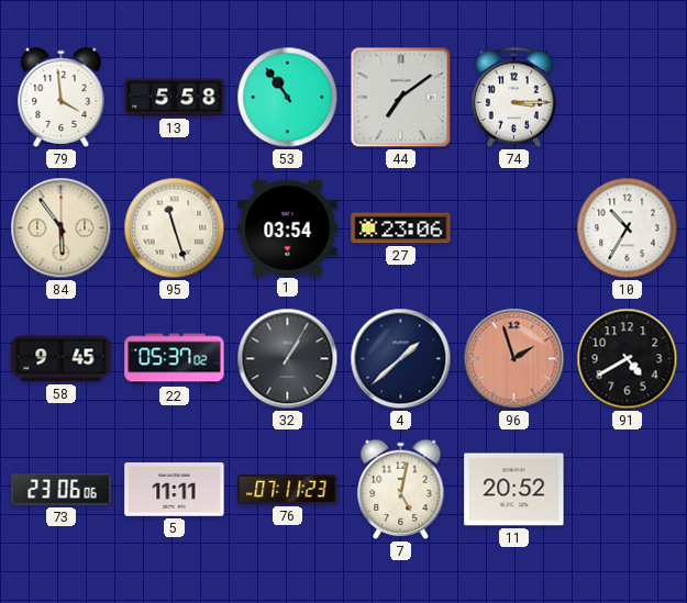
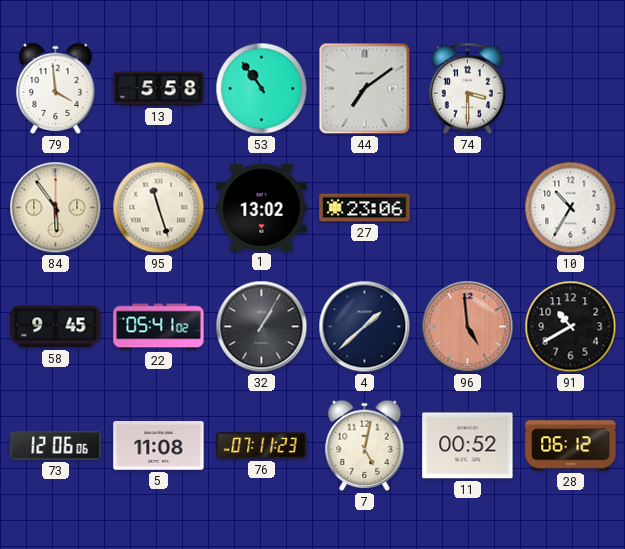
74: 3:15 -> 3:30 (467, 88)
1: 03:54 -> 13:02 (262, 207)
22: 05:37 -> 05:41 (159, 327)
96: 1:57 -> 4:59 (468, 327)
91: 4:40 -> 10:40 (571, 327)
73: 23:06 -> 12:06 (56, 446)
5: 11:11 -> 11:08 (159, 446)
11: 20:52 -> 00:52 (468, 446)
28: none -> 06:12 (571, 446)
